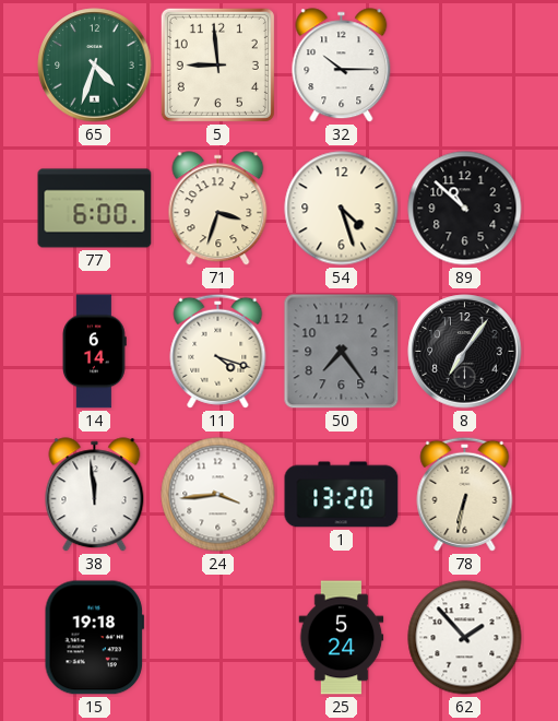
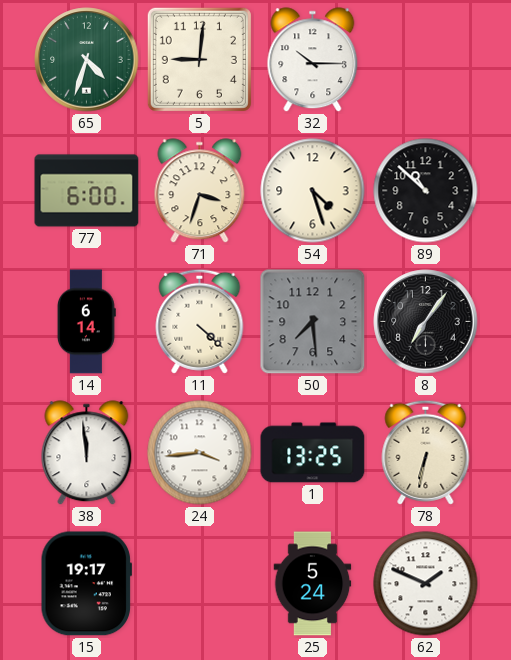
5: 8:59 -> 9:01 (199, 59)
11: 4:18 -> 4:22 (200, 321)
50: 7:24 -> 7:29 (313, 322)
1: 13:20 -> 13:25 (313, 453)
15: 19:18 -> 19:17 (86, 584)
62: 1:53 -> 1:49 (426, 584)
